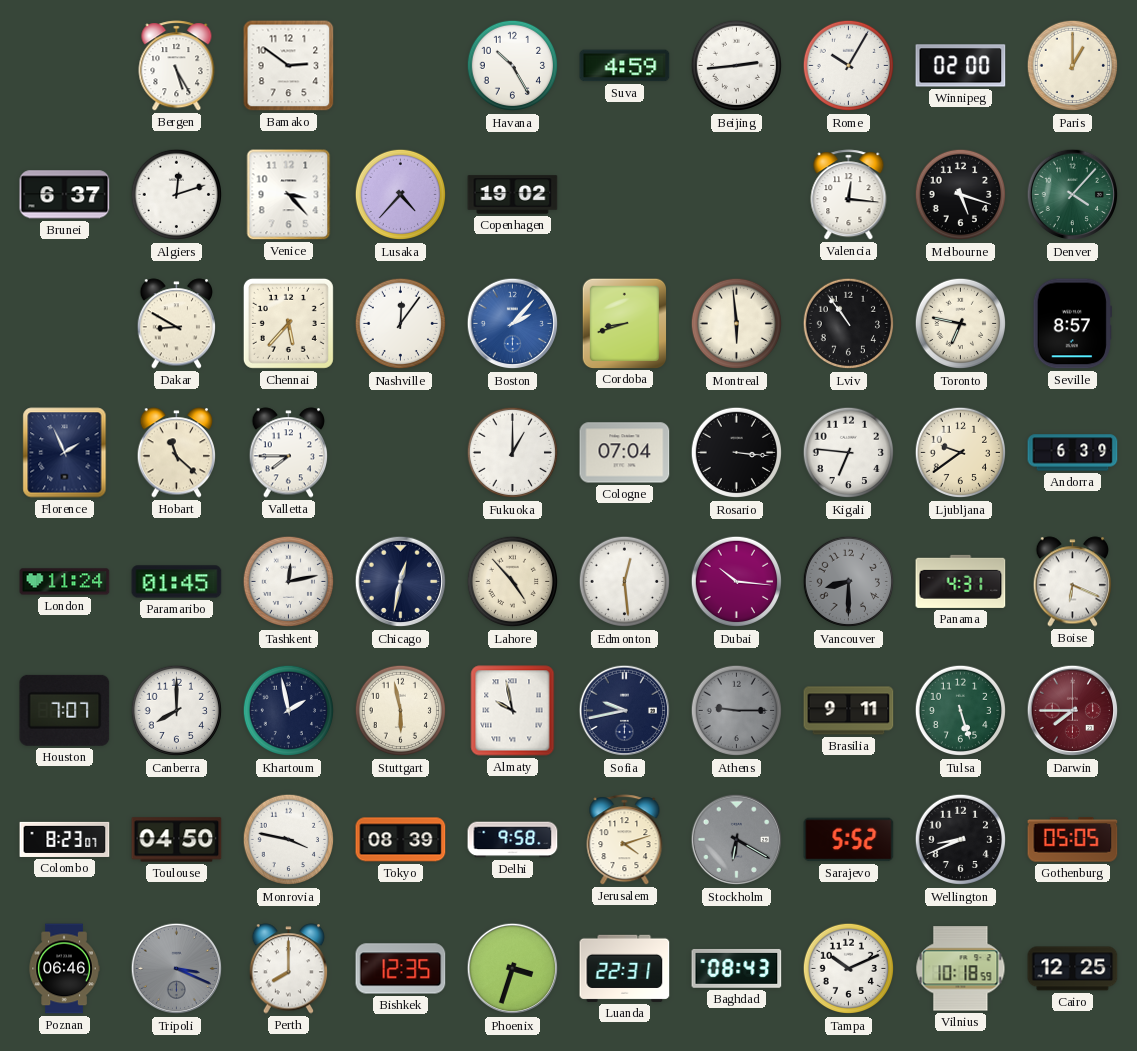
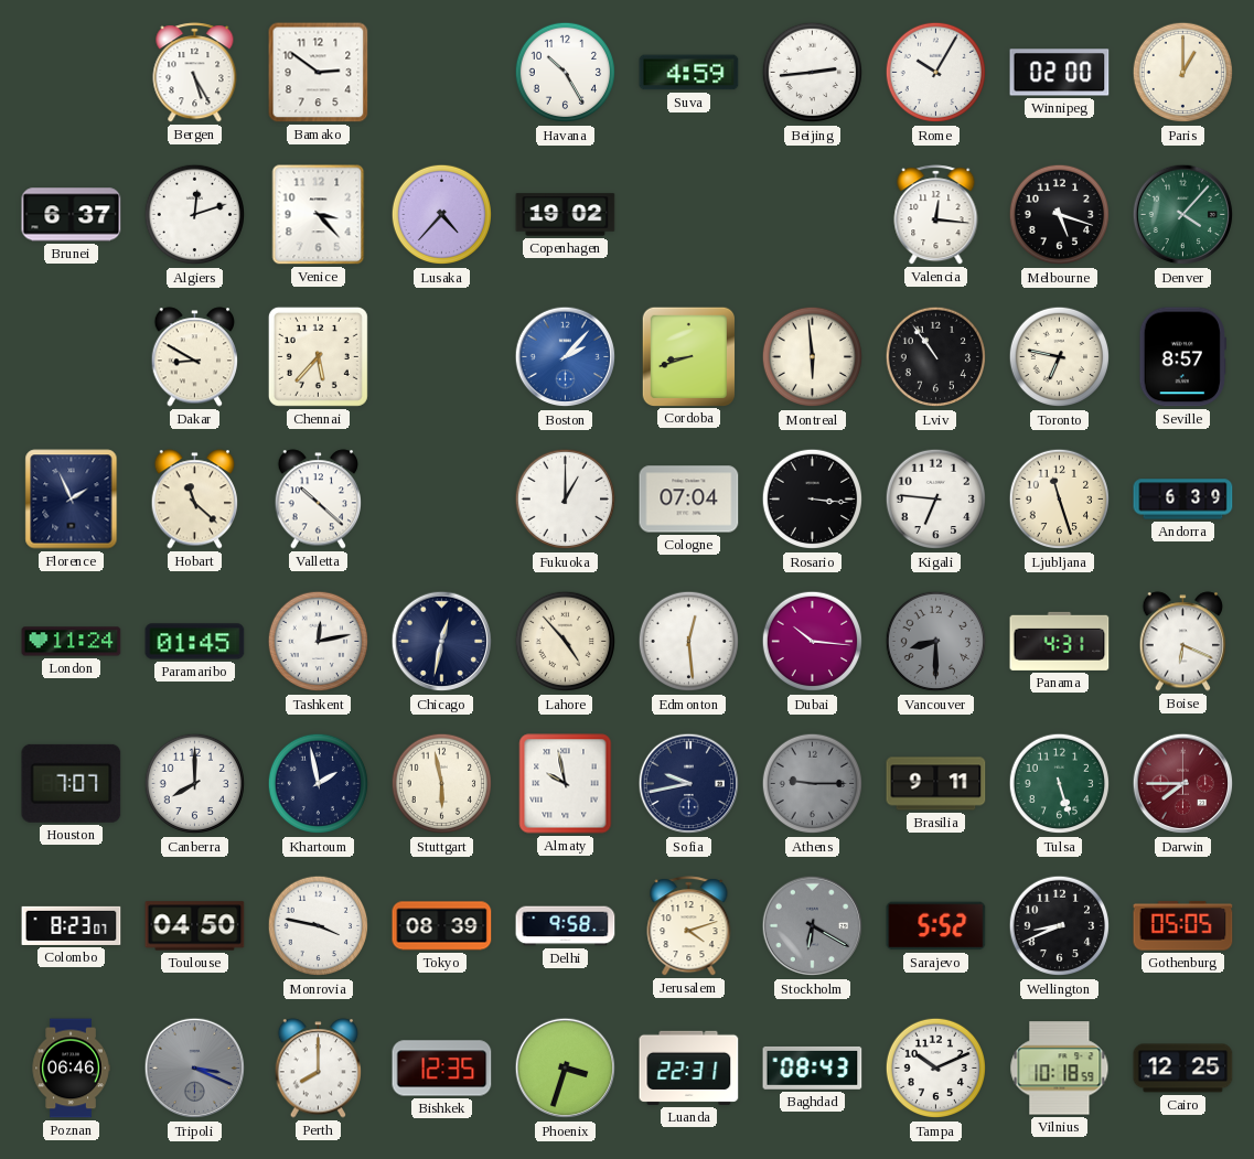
Nashville: 12:06 -> none (401, 324)
Valletta: 7:45 -> 10:22 (319, 500)
Ljubljana: 9:39 -> 11:27 (1060, 500)
